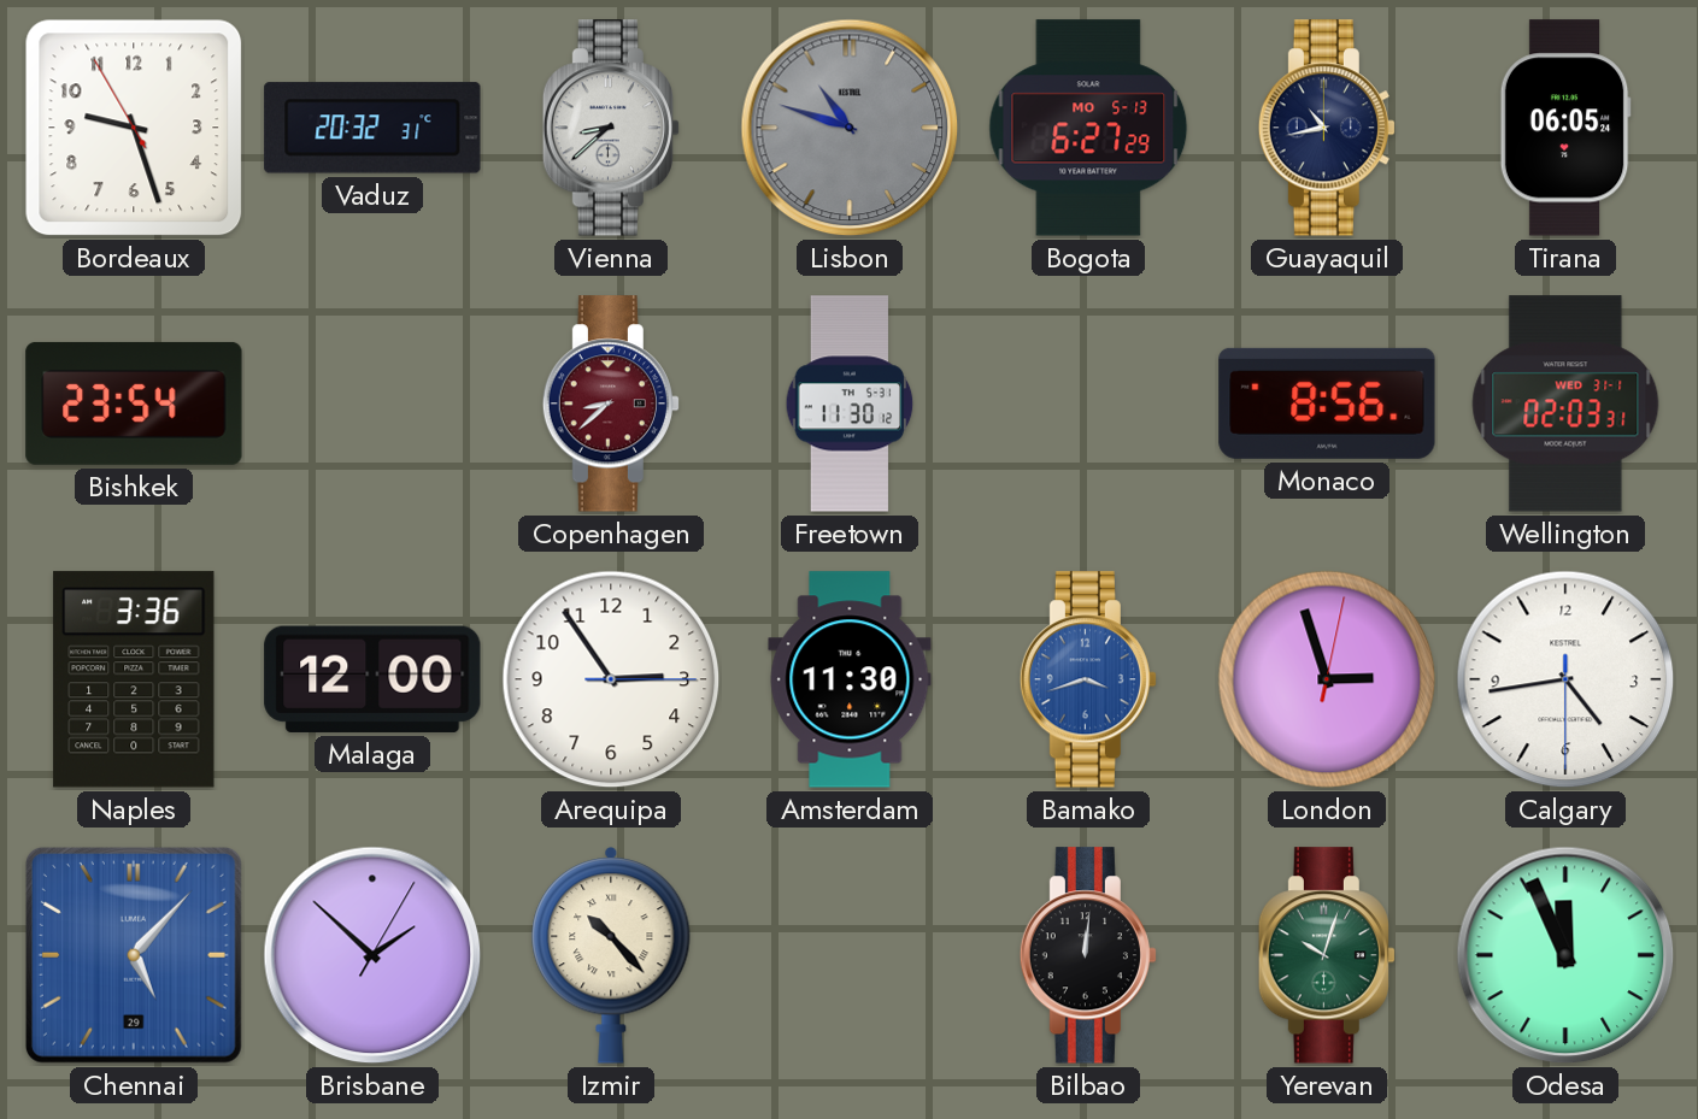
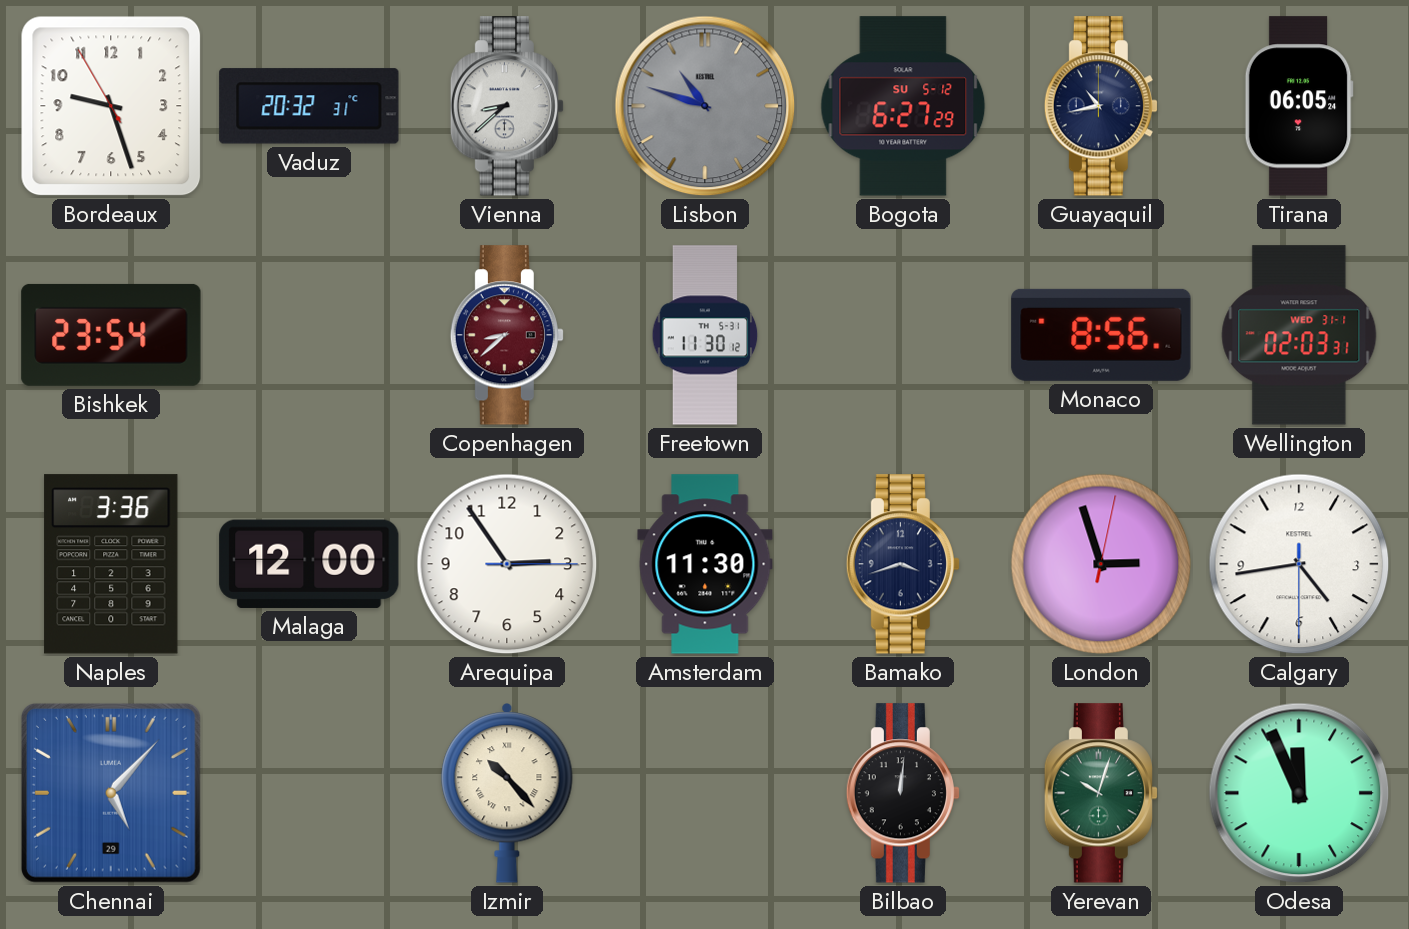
Bogota date: MO 5-13 -> SU 5-12 (903, 106)
Bamako dial: blue -> navy (902, 564)
Brisbane: 1:52 -> none (372, 955)
